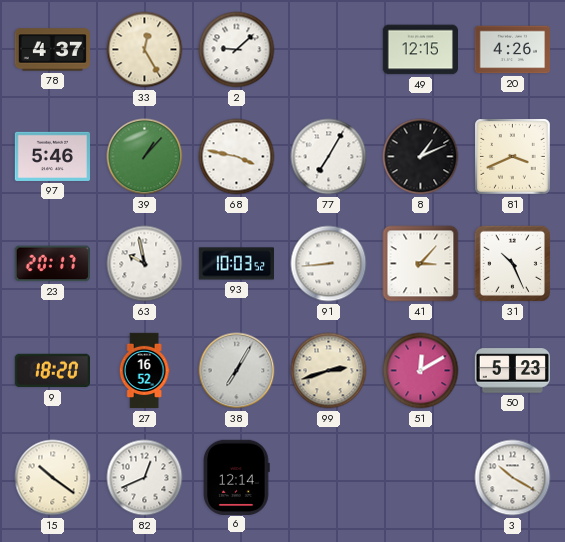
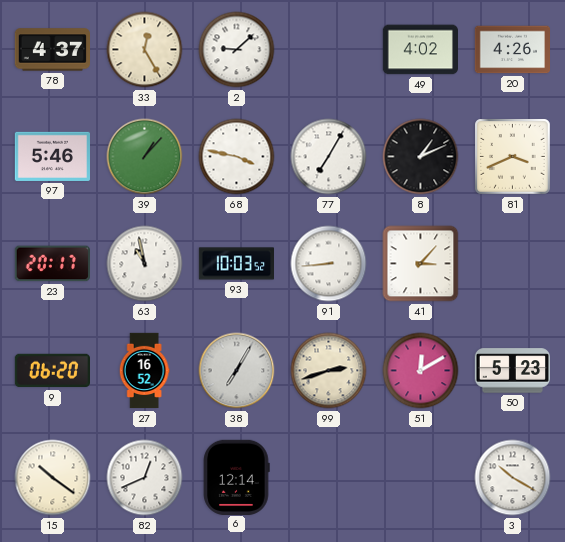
49: 12:15 -> 4:02 (420, 50)
63: 9:58 -> 10:58 (145, 264)
31: 10:26 -> none (512, 263)
9: 18:20 -> 06:20 (52, 371)
